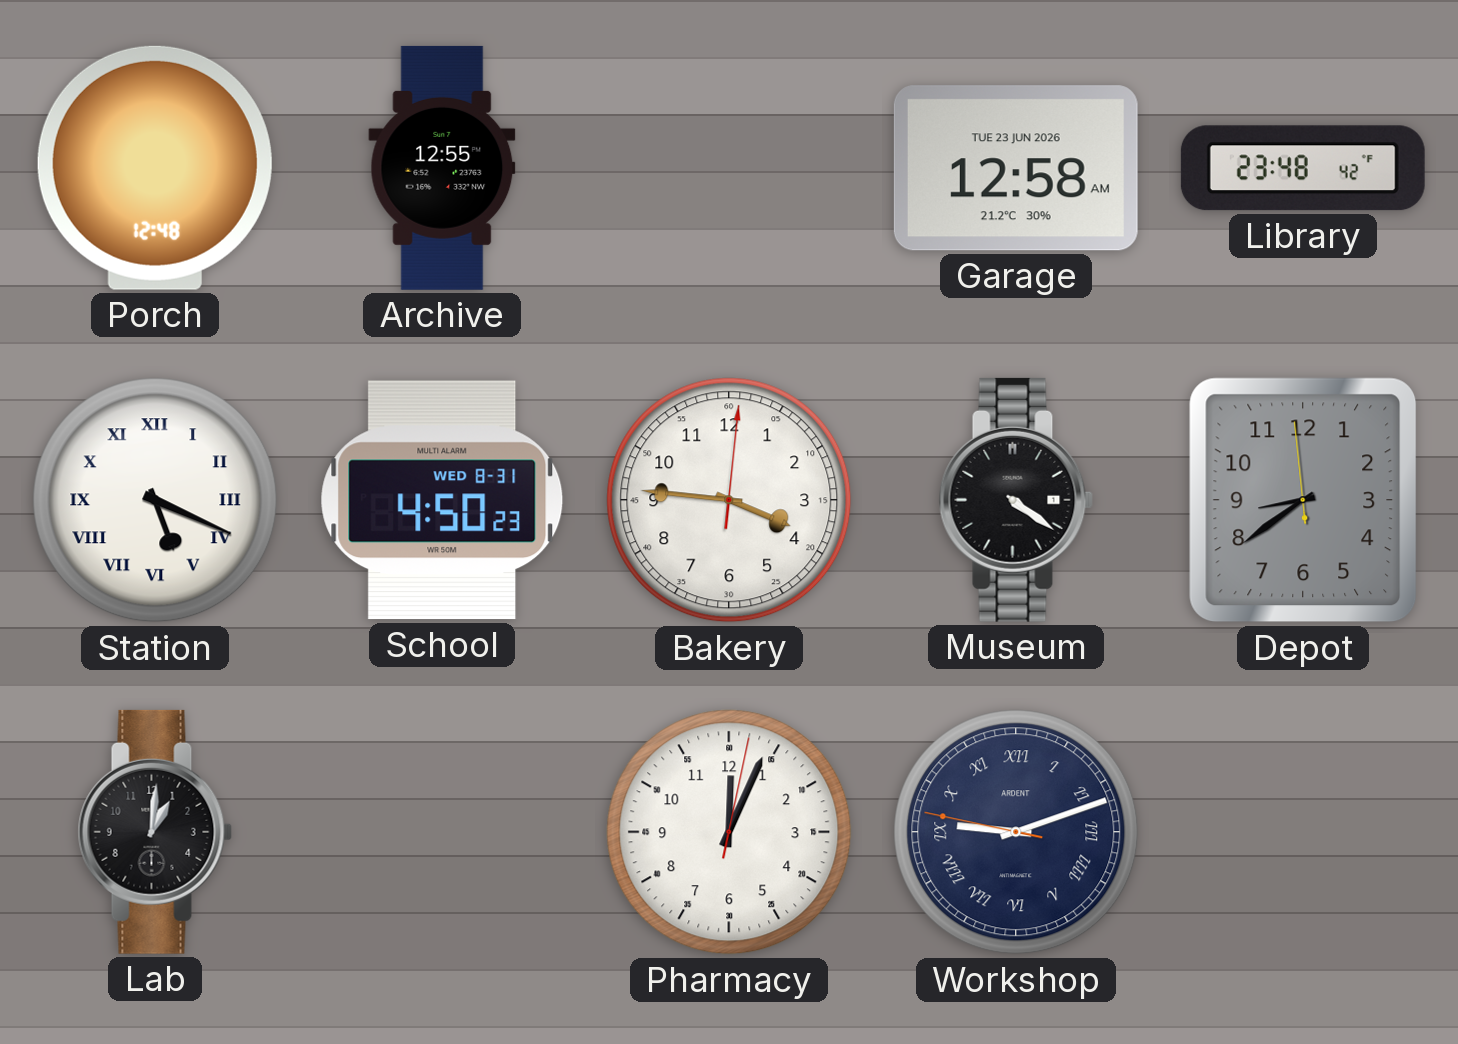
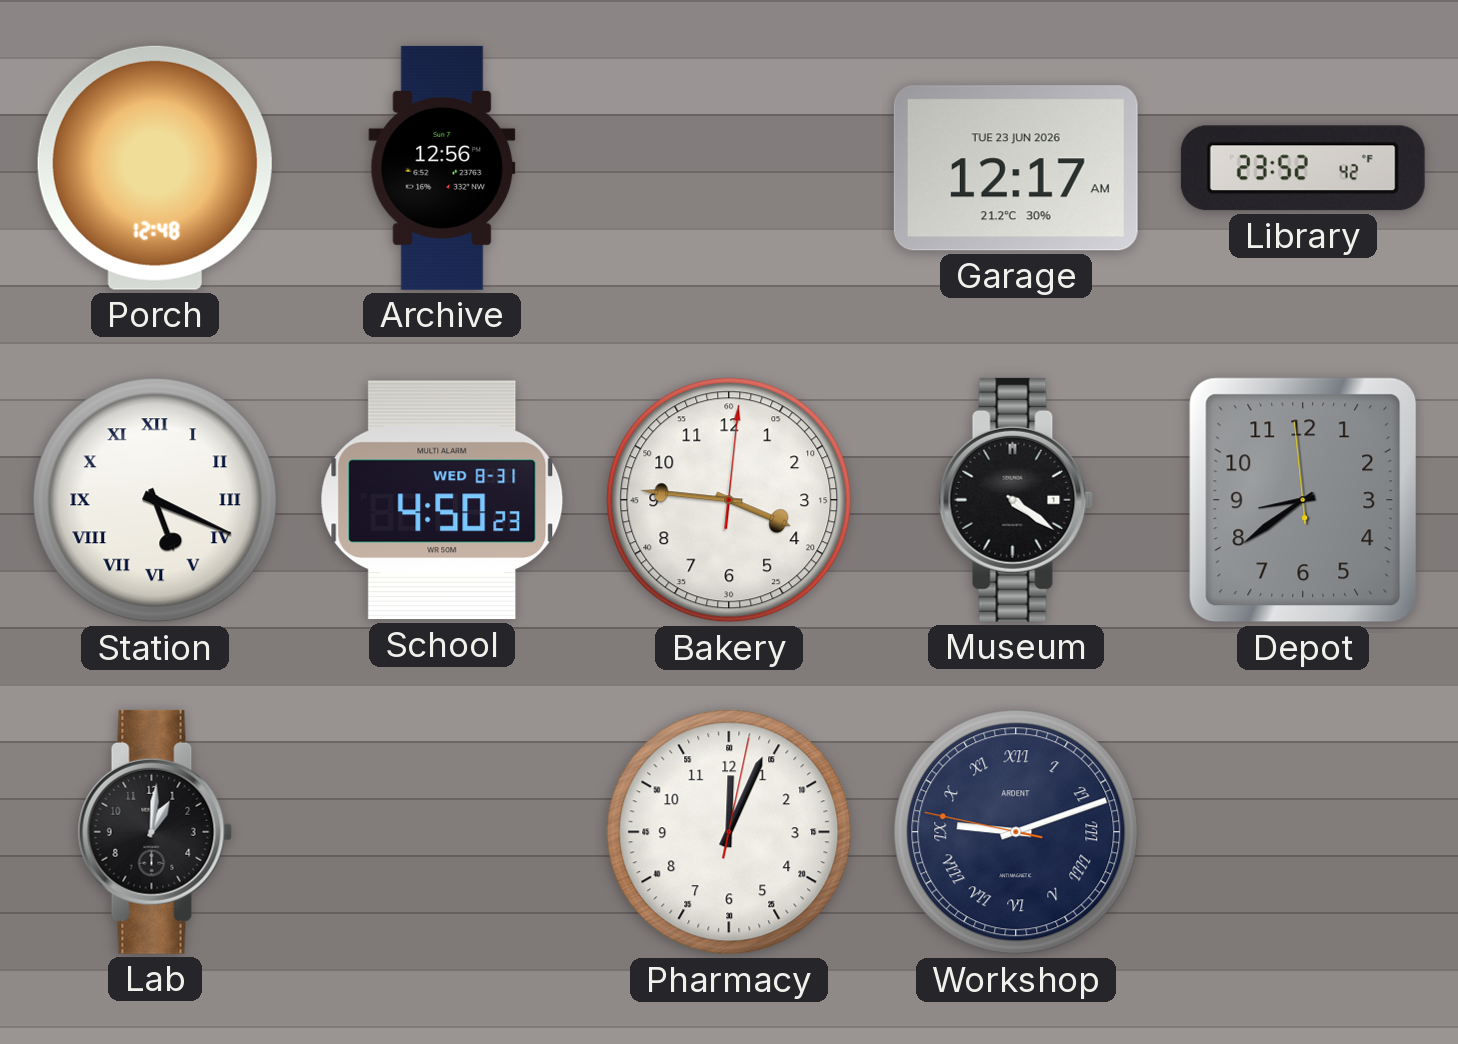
Archive: 12:55 -> 12:56 (442, 168)
Garage: 12:58 -> 12:17 (1016, 168)
Library: 23:48 -> 23:52 (1303, 168)
